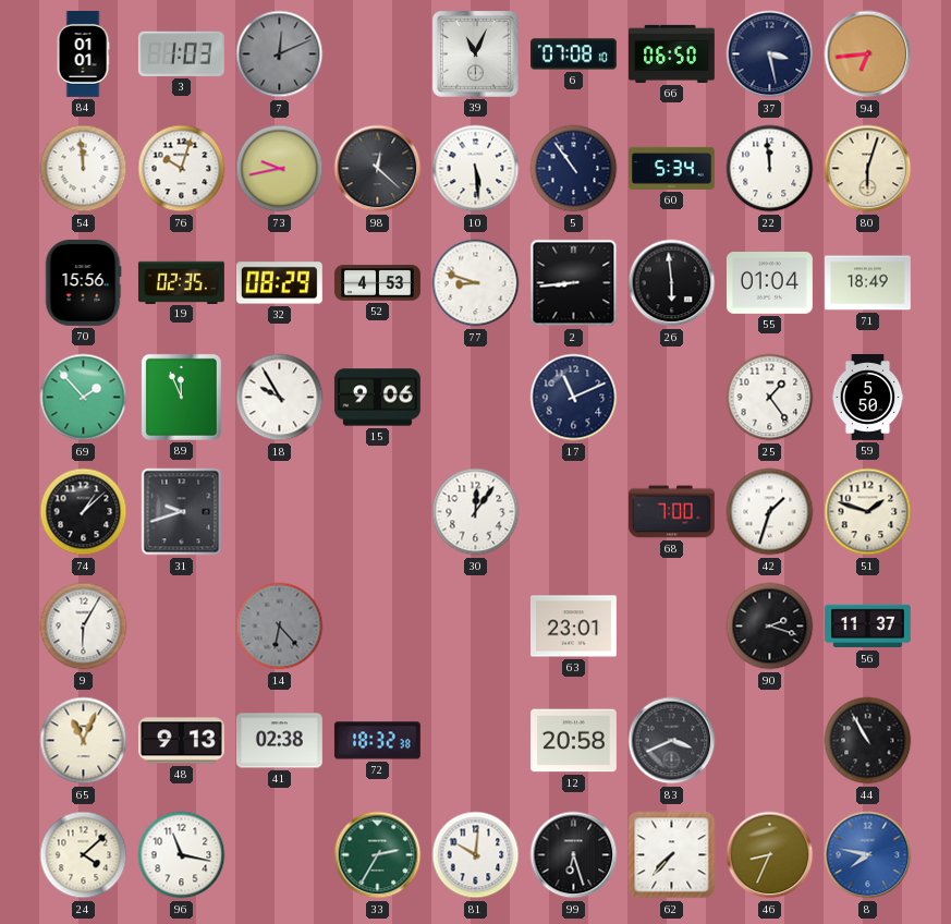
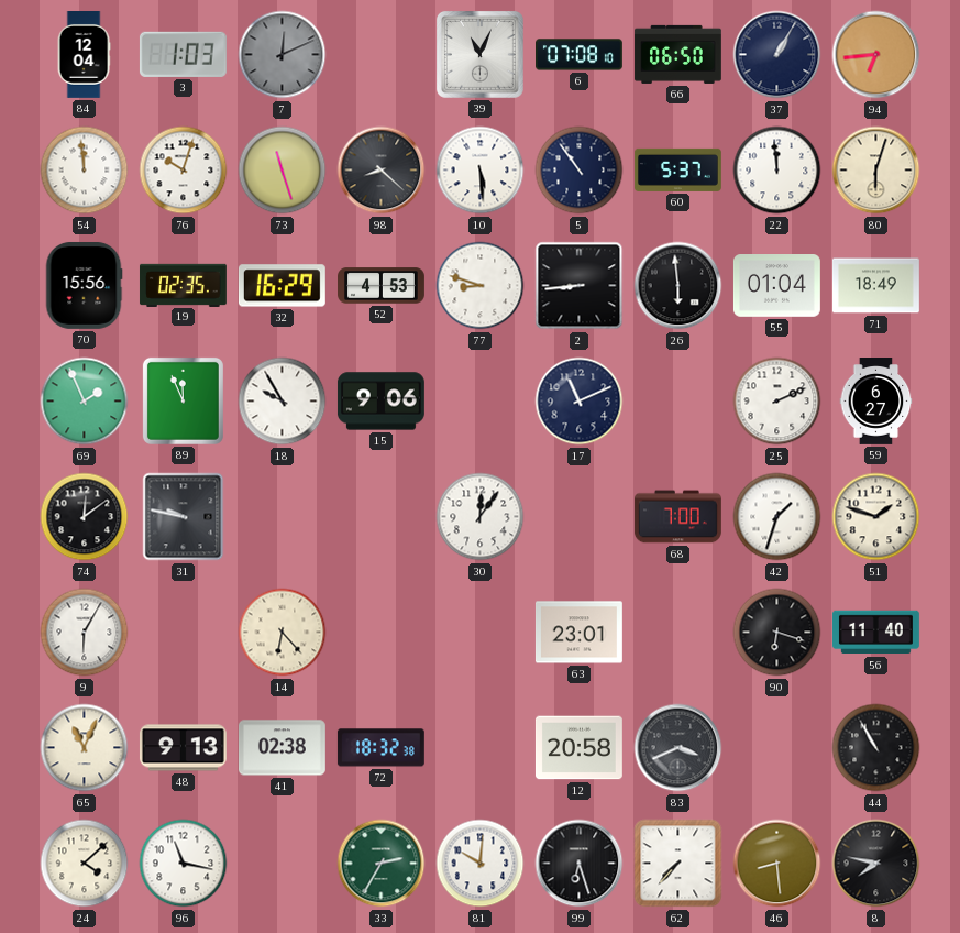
84: 01:01 -> 12:04 (84, 55)
37: 3:28 -> 1:05 (777, 55)
73: 9:43 -> 11:27 (283, 171)
98: 12:22 -> 8:22 (382, 171)
60: 5:34 -> 5:37 (678, 169)
32: 08:29 -> 16:29 (282, 286)
69: 1:53 -> 1:56 (85, 402)
25: 1:24 -> 2:11 (777, 402)
59: 5:50 -> 6:27 (876, 402)
74: 1:08 -> 12:09 (85, 517)
31: 9:42 -> 9:47 (184, 517)
14 dial: grey -> cream (283, 633)
90: 2:18 -> 6:18 (777, 633)
56: 11:37 -> 11:40 (876, 633)
46: 8:34 -> 8:29 (777, 864)
8 dial: blue -> black (876, 864)
